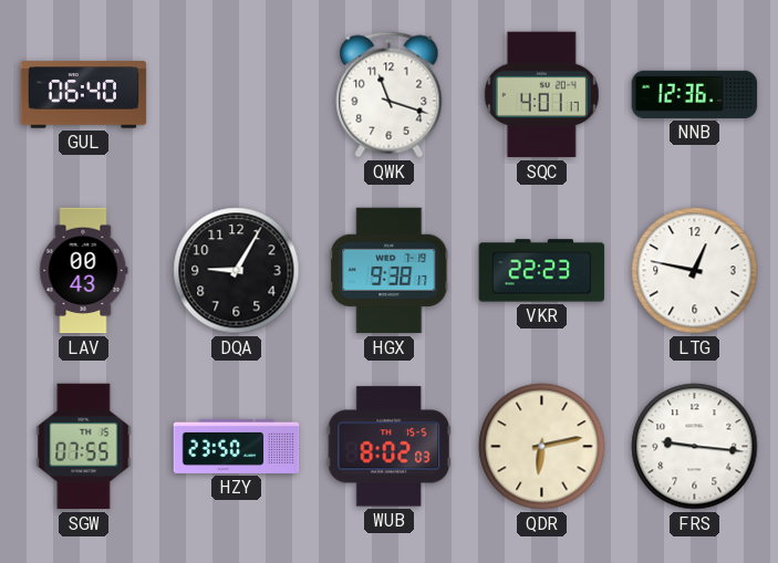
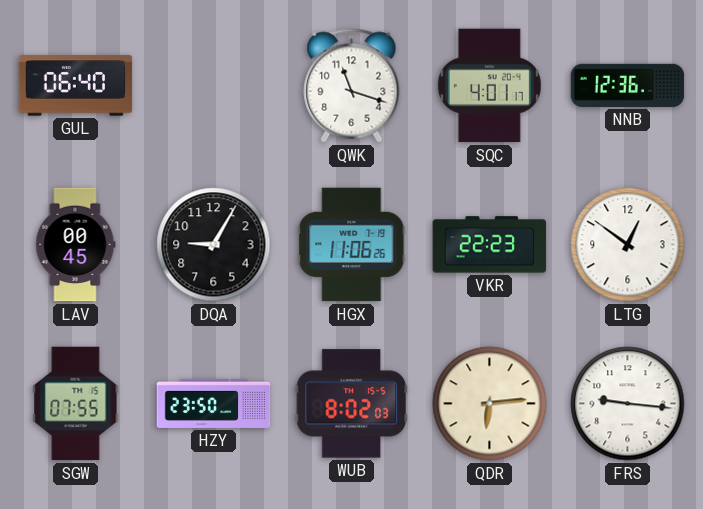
LAV: 00:43 -> 00:45 (76, 245)
HGX: 9:38 -> 11:06 (352, 245)
LTG: 12:47 -> 12:51 (628, 245)
QDR: 6:13 -> 6:14 (490, 404)
